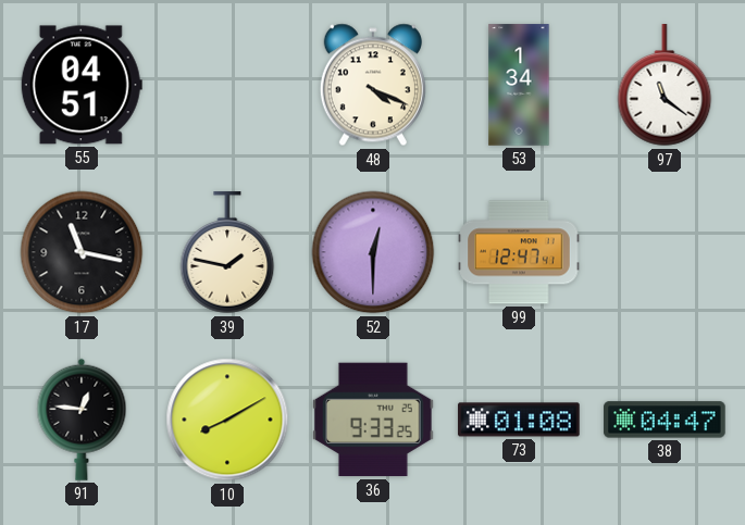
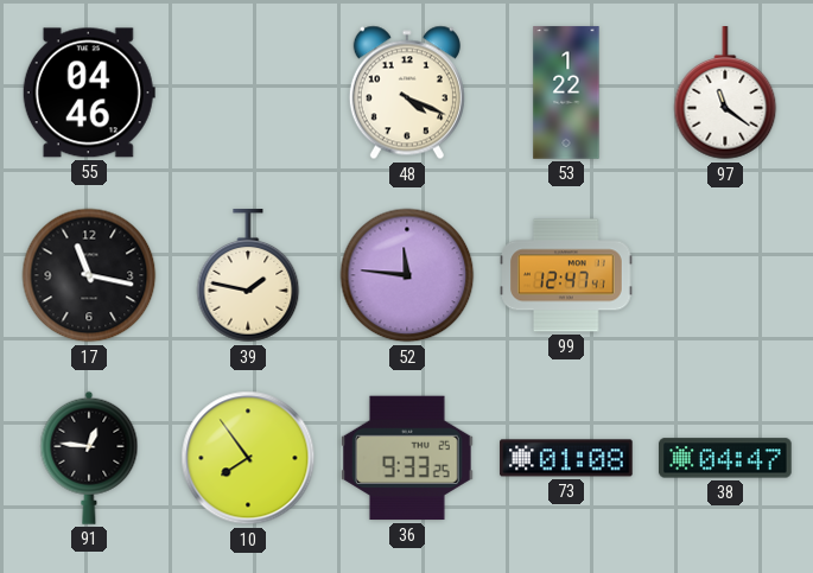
55: 04:51 -> 04:46 (89, 93)
53: 1:34 -> 1:22 (566, 93)
52: 12:30 -> 11:46 (407, 275)
10: 8:10 -> 7:54 (248, 458)
